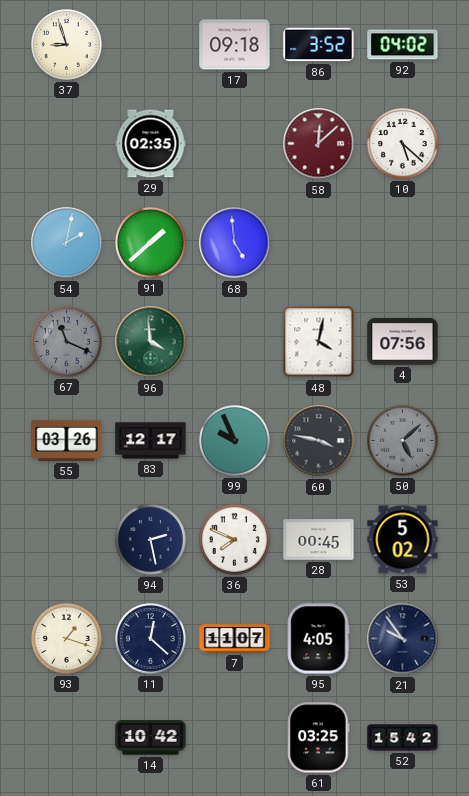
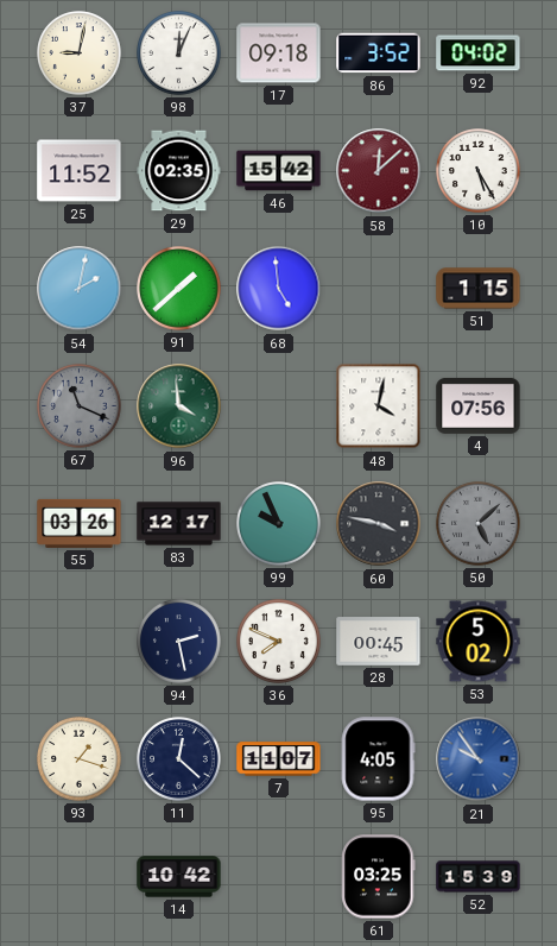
37: 8:57 -> 9:02 (80, 53)
98: none -> 12:04 (179, 53)
25: none -> 11:52 (80, 171)
46: none -> 15:42 (279, 171)
10: 5:22 -> 5:25 (479, 171)
51: none -> 1:15 (479, 289)
21 dial: navy -> blue (479, 759)
52: 15:42 -> 15:39 (479, 877)
